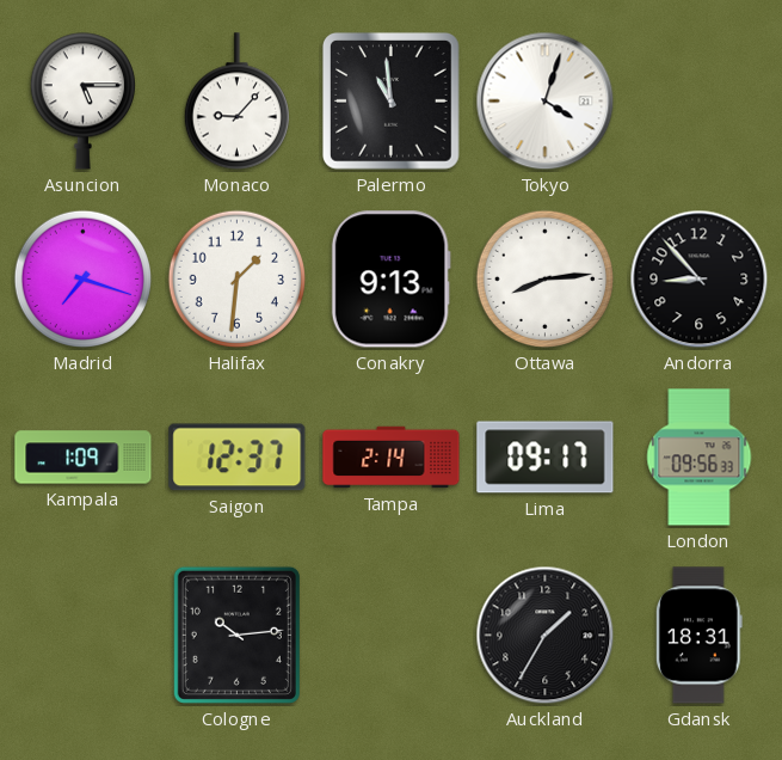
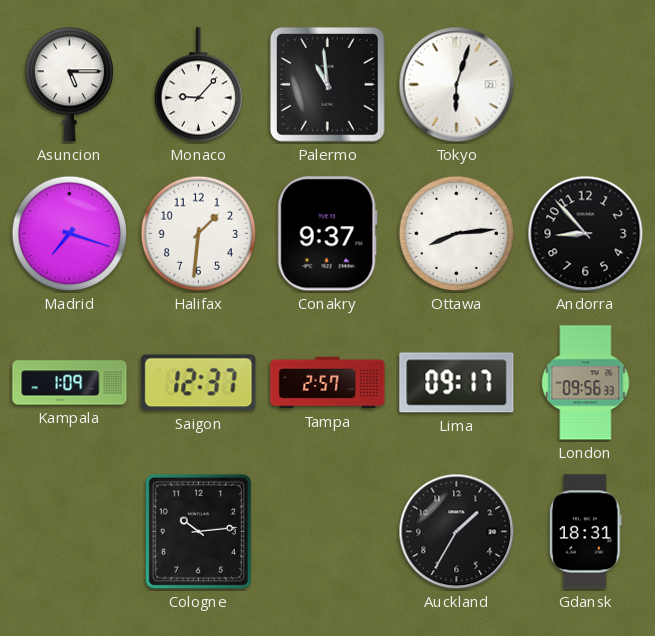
Tokyo: 4:03 -> 6:03 (457, 85)
Conakry: 9:13 -> 9:37 (327, 234)
Tampa: 2:14 -> 2:57 (328, 383)
